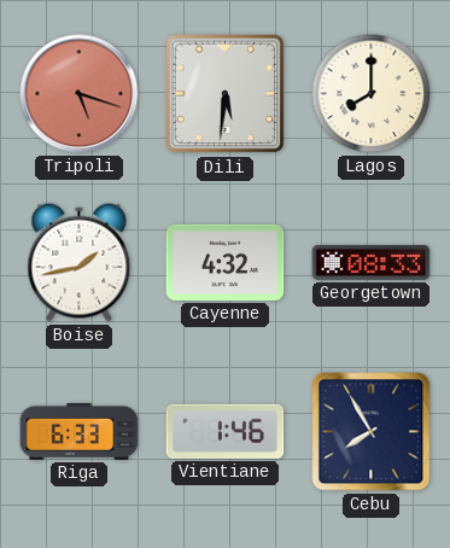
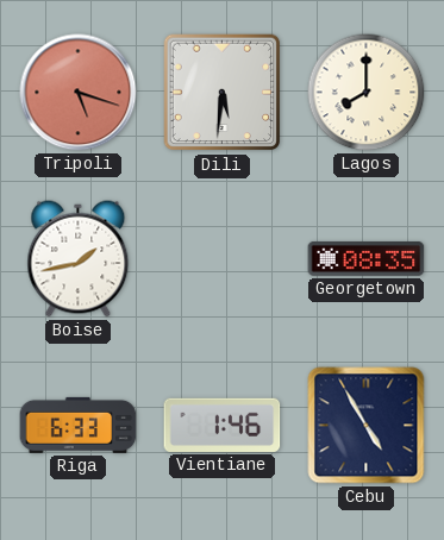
Cayenne: 4:32 -> none (226, 262)
Georgetown: 08:33 -> 08:35 (367, 258)
Cebu: 7:55 -> 4:55 (367, 426)
